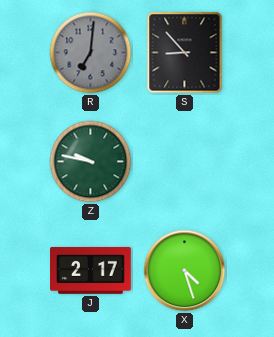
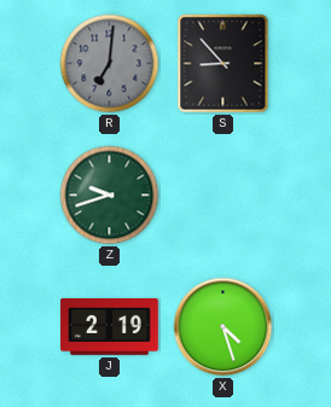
Z: 9:47 -> 9:42 (110, 196)
J: 2:17 -> 2:19 (110, 327)
